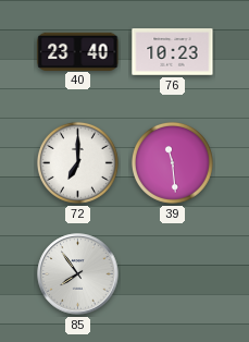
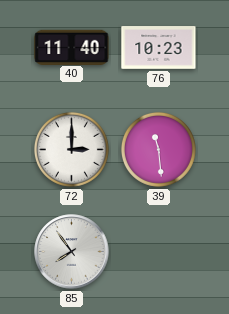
40: 23:40 -> 11:40 (72, 47)
72: 7:00 -> 3:00 (71, 149)
